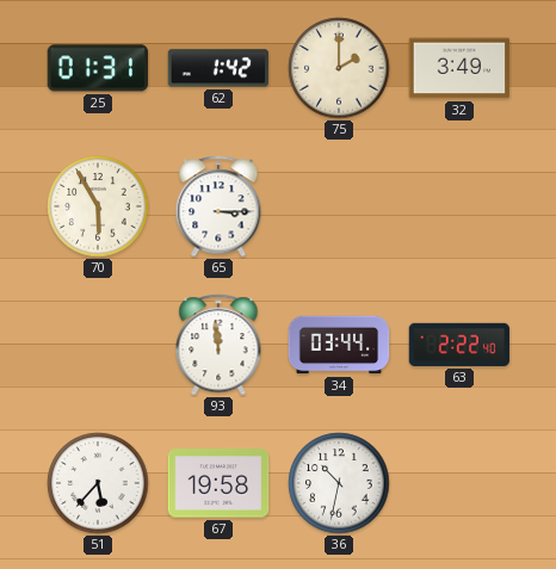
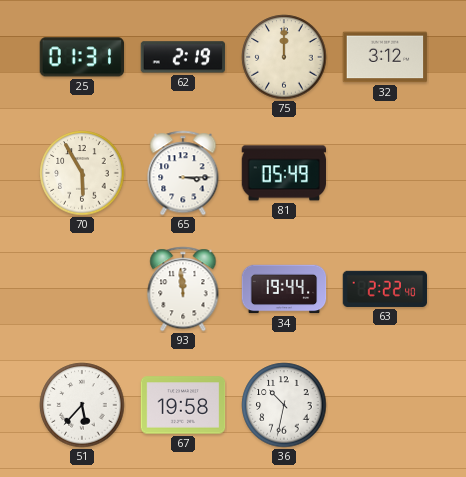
62: 1:42 -> 2:19 (183, 57)
75: 2:00 -> 12:00 (284, 57)
32: 3:49 -> 3:12 (385, 57)
81: none -> 05:49 (284, 173)
34: 03:44 -> 19:44 (284, 289)
